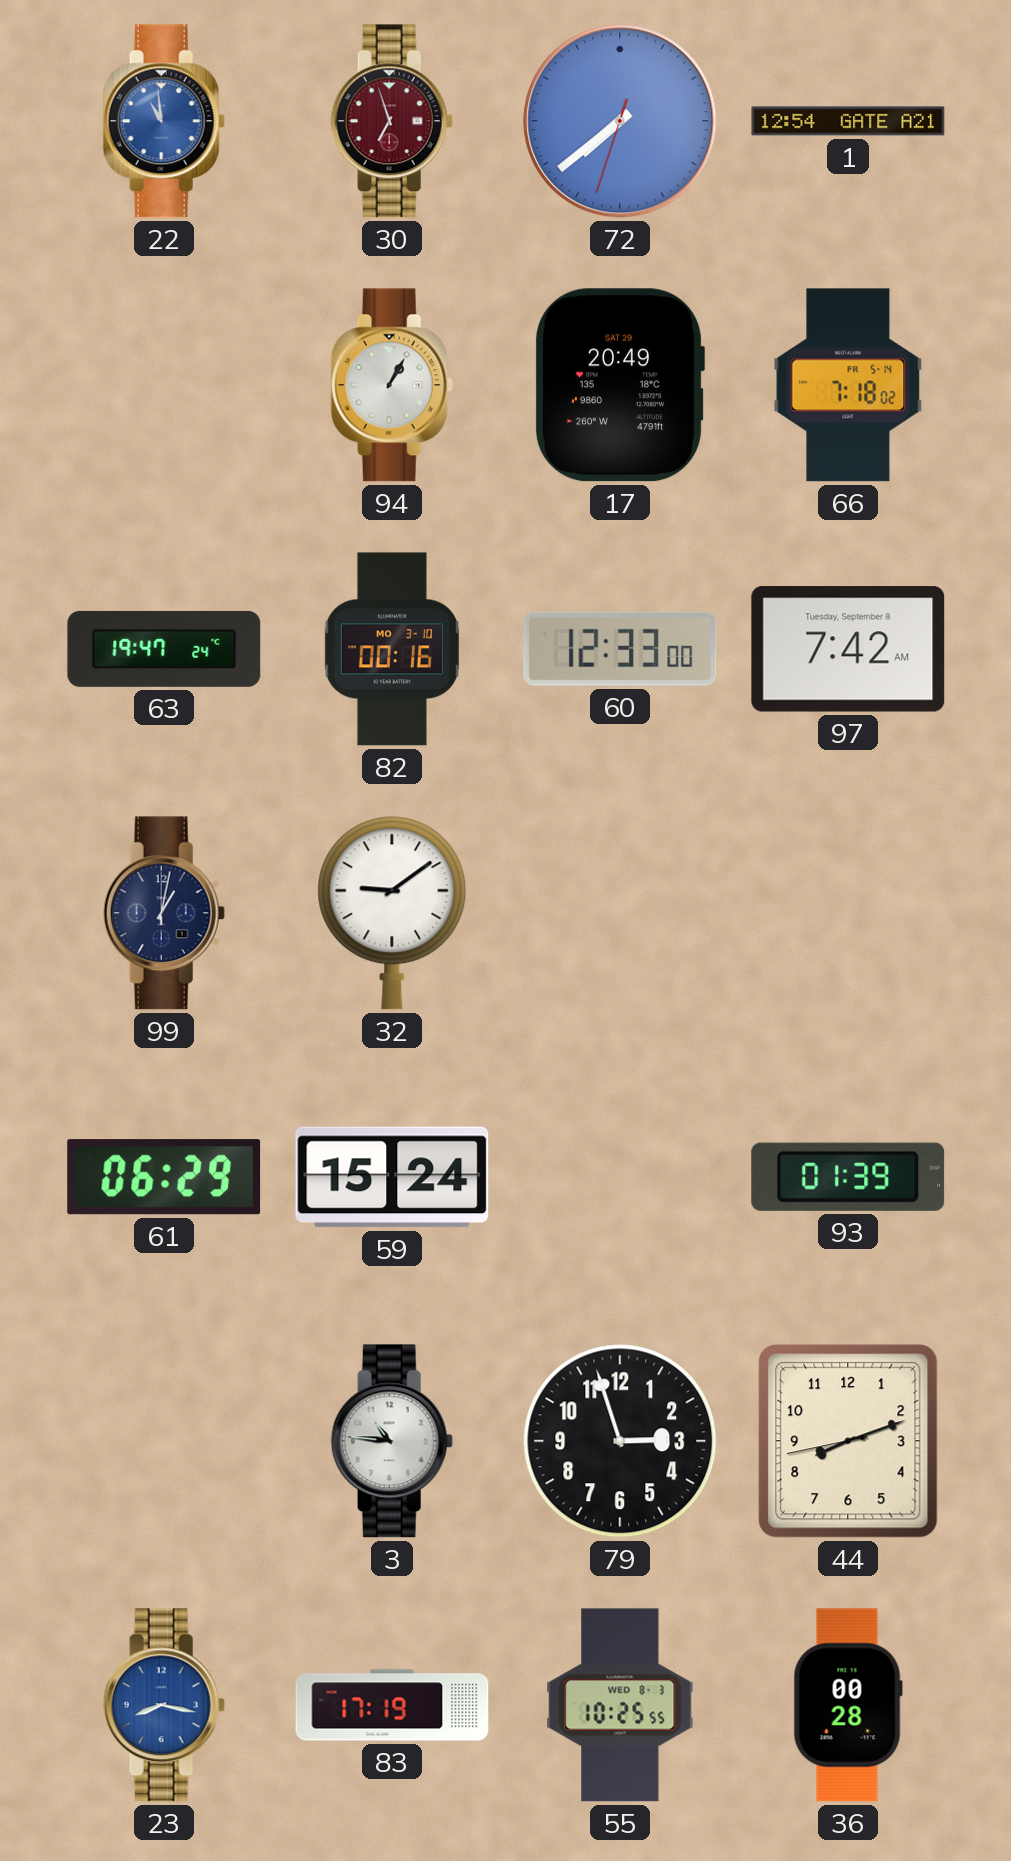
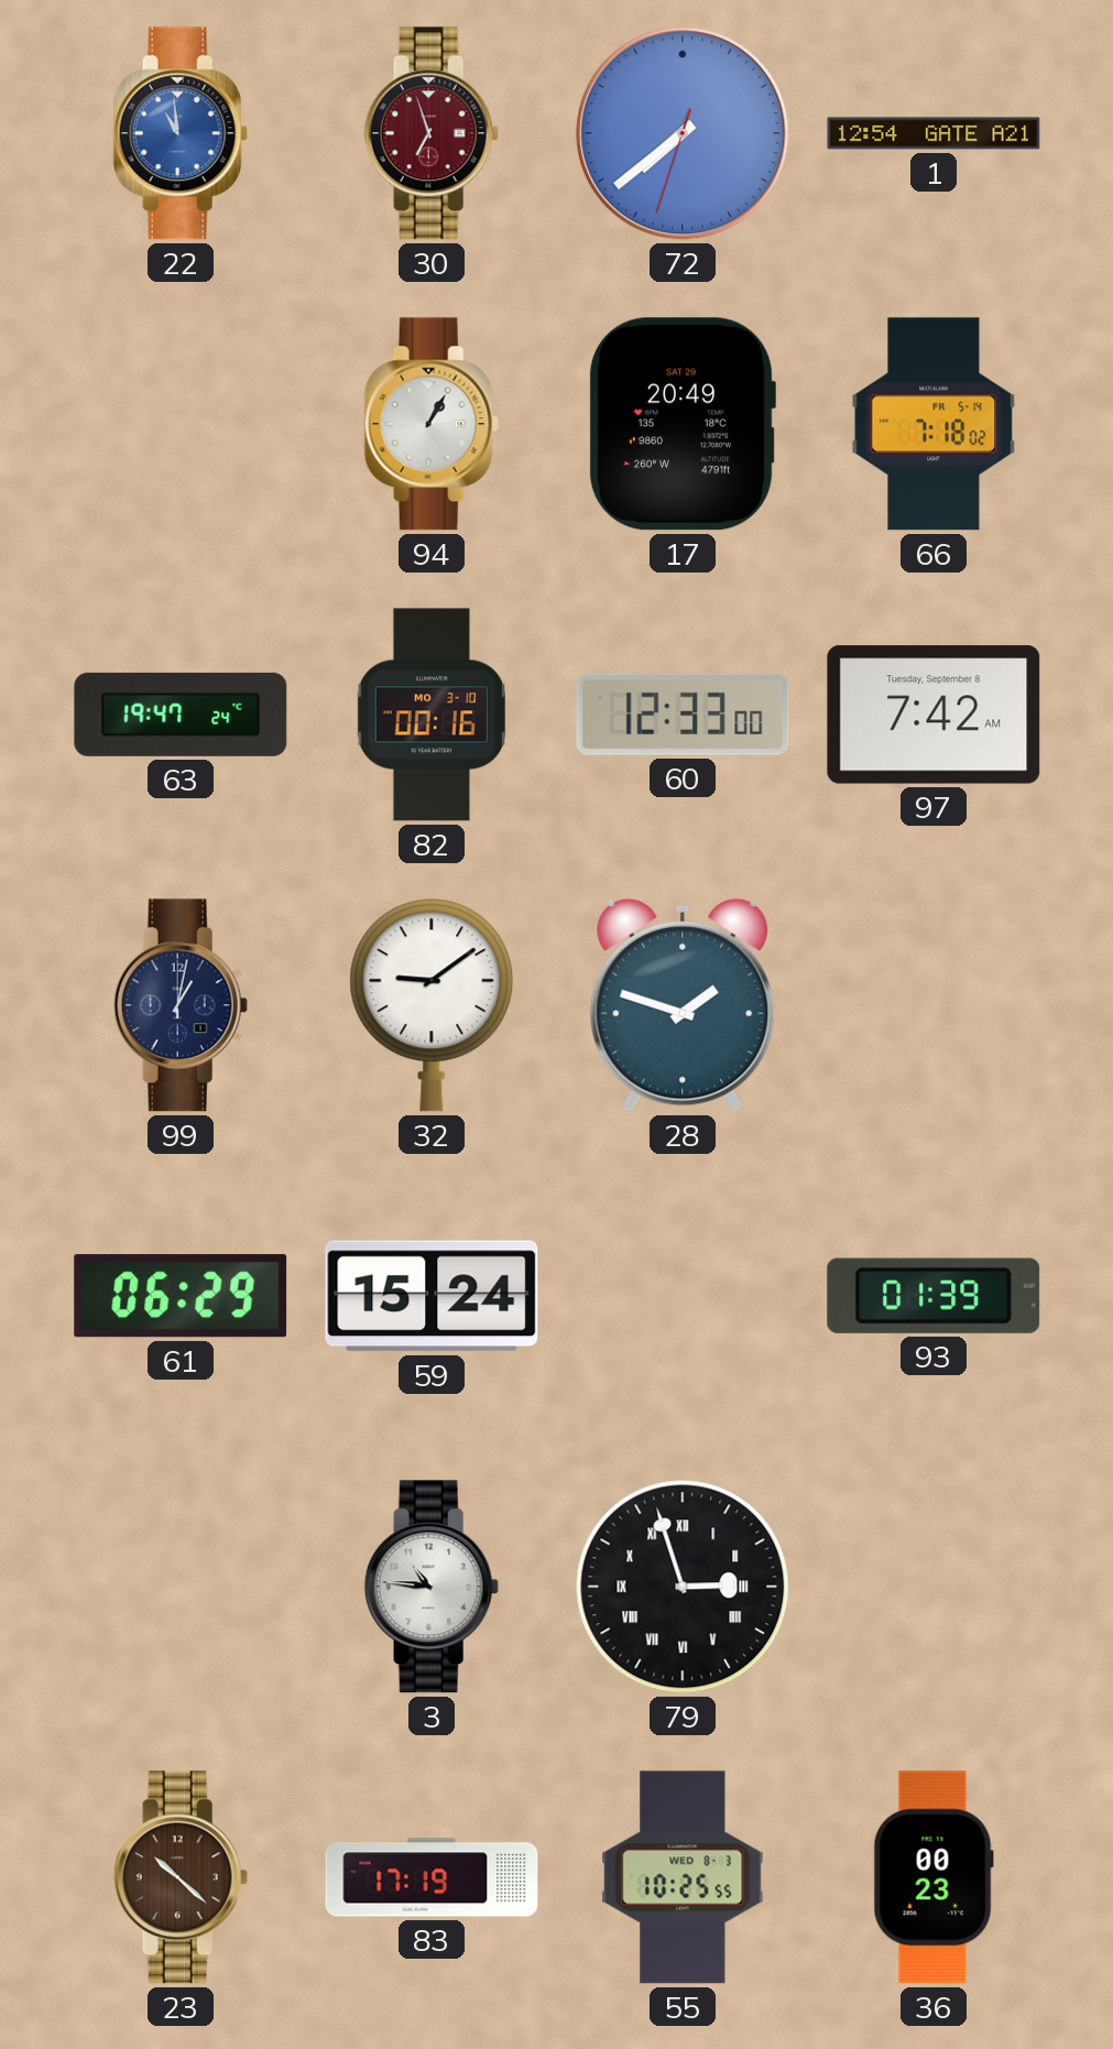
28: none -> 1:48 (683, 1005)
79 numerals: Arabic -> Roman (683, 1587)
44: 8:11 -> none (848, 1441)
23: 8:17 -> 10:22 (181, 1877)
23 dial: blue -> brown (181, 1877)
36: 00:28 -> 00:23 (934, 1877)
